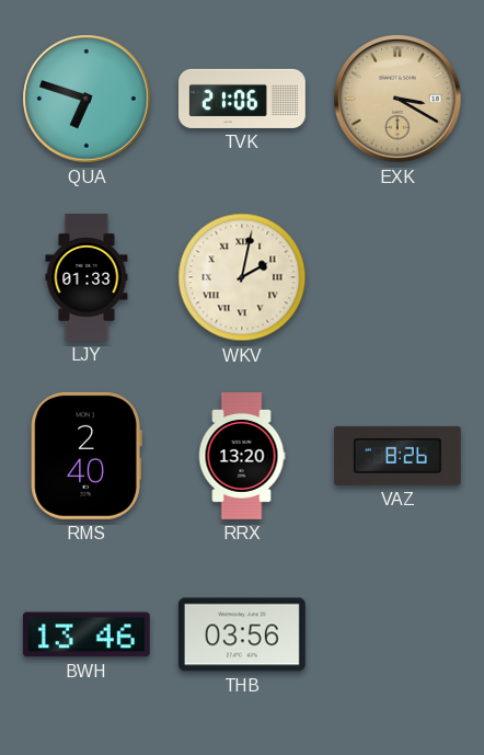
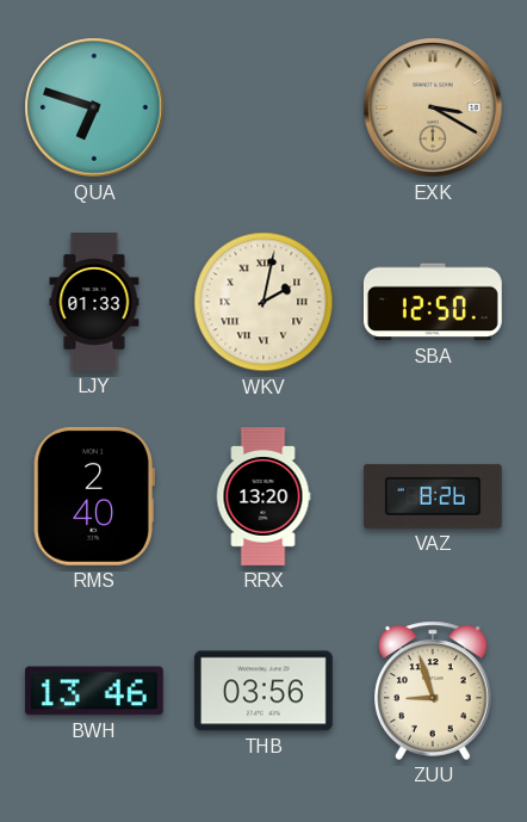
TVK: 21:06 -> none (243, 99)
SBA: none -> 12:50 (433, 302)
ZUU: none -> 8:57 (433, 691)
